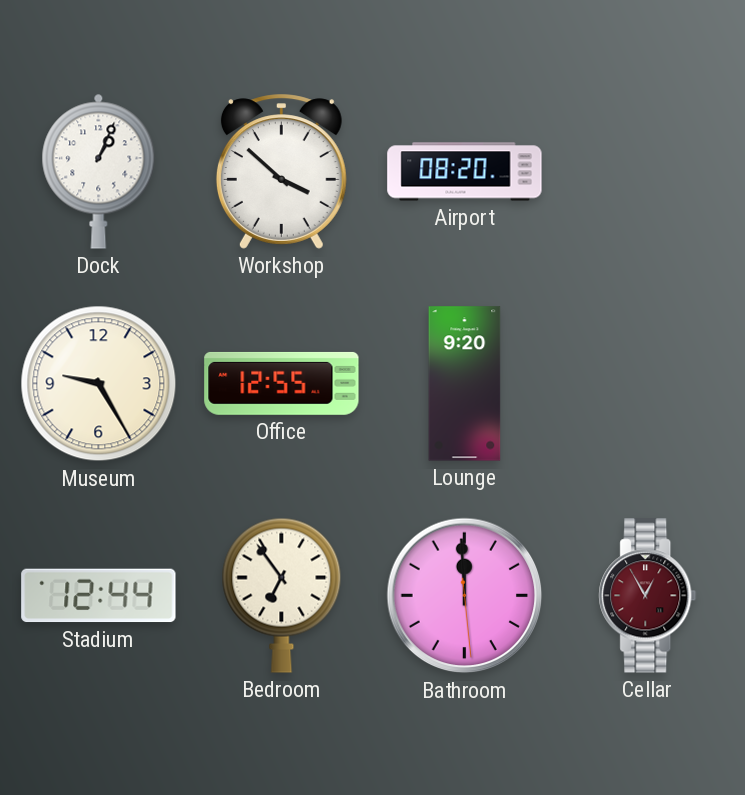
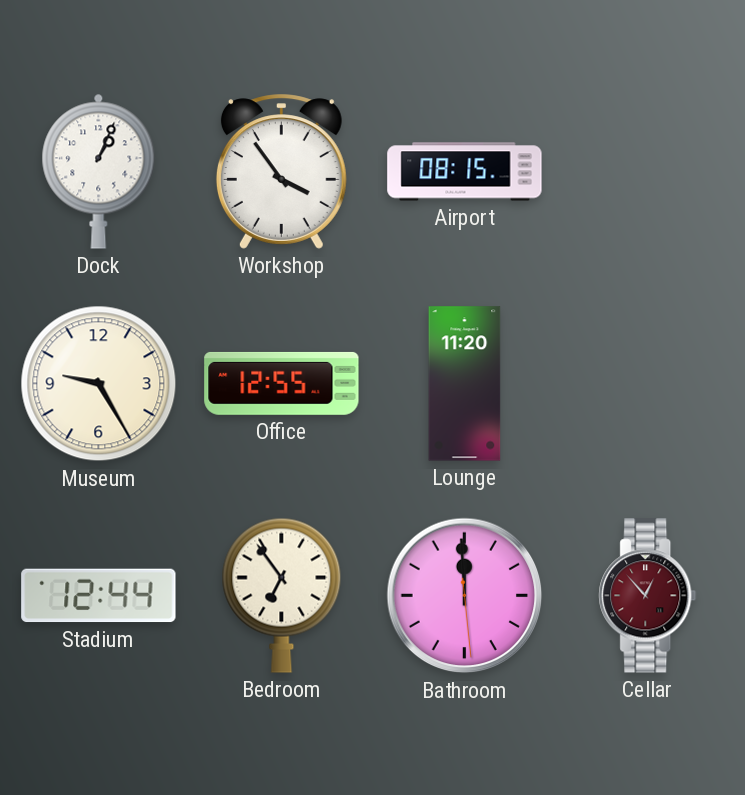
Workshop: 3:52 -> 3:54 (281, 172)
Airport: 08:20 -> 08:15 (465, 172)
Lounge: 9:20 -> 11:20 (465, 384)
Cellar: 12:55 -> 12:53 (648, 596)
